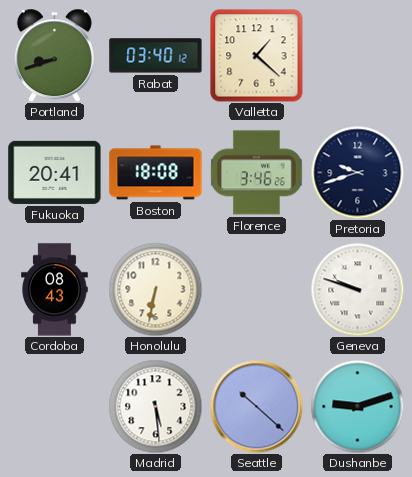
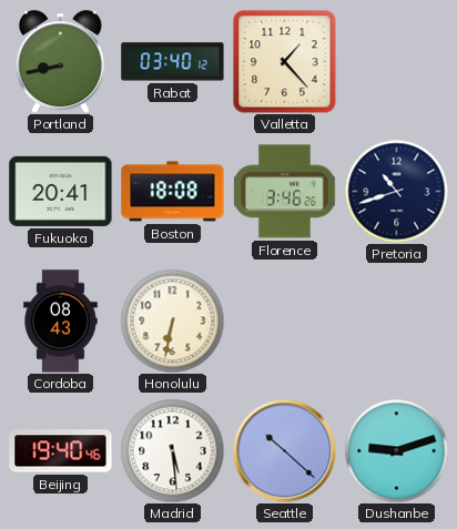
Portland: 8:42 -> 8:43 (60, 61)
Valletta: 1:22 -> 1:23 (285, 62)
Pretoria: 9:42 -> 10:42 (396, 191)
Geneva: 9:48 -> none (357, 289)
Beijing: none -> 19:40 (61, 451)
